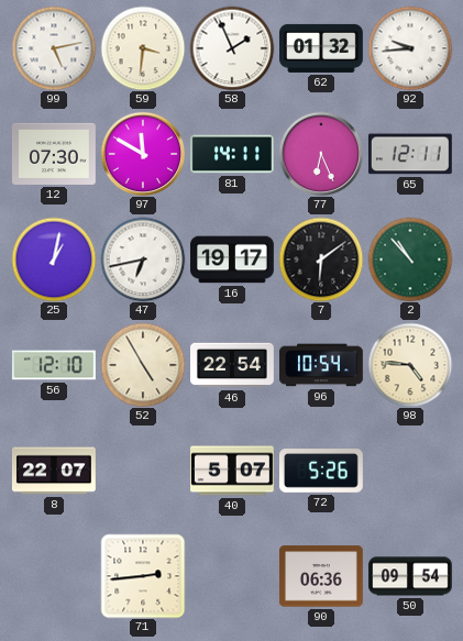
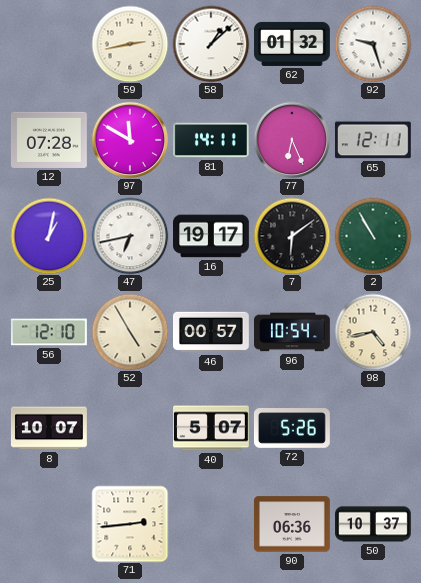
99: 5:13 -> none (54, 48)
59: 3:31 -> 2:43 (130, 44)
58: 1:56 -> 1:08 (211, 44)
92: 9:44 -> 9:27 (373, 44)
12: 07:30 -> 07:28 (49, 140)
2: 10:53 -> 10:55 (373, 236)
46: 22:54 -> 00:57 (212, 332)
98: 4:46 -> 4:43 (373, 332)
8: 22:07 -> 10:07 (49, 428)
50: 09:54 -> 10:37 (374, 524)
